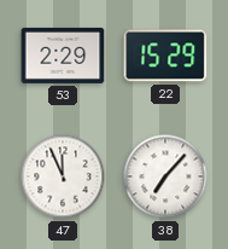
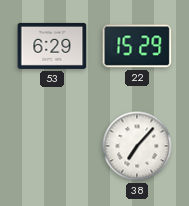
53: 2:29 -> 6:29 (52, 46)
47: 11:56 -> none (63, 176)
